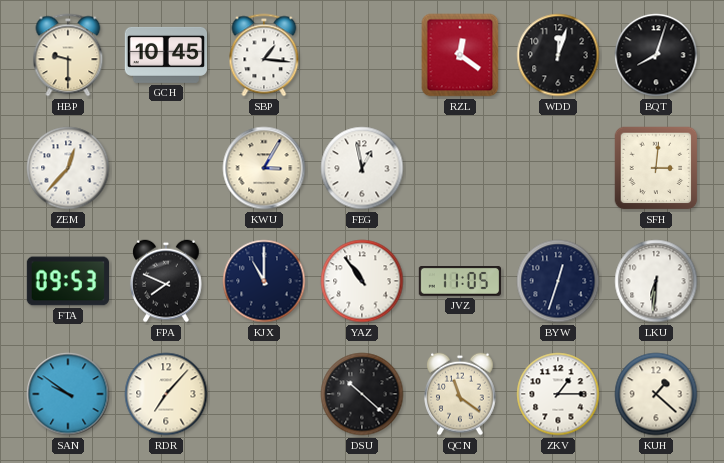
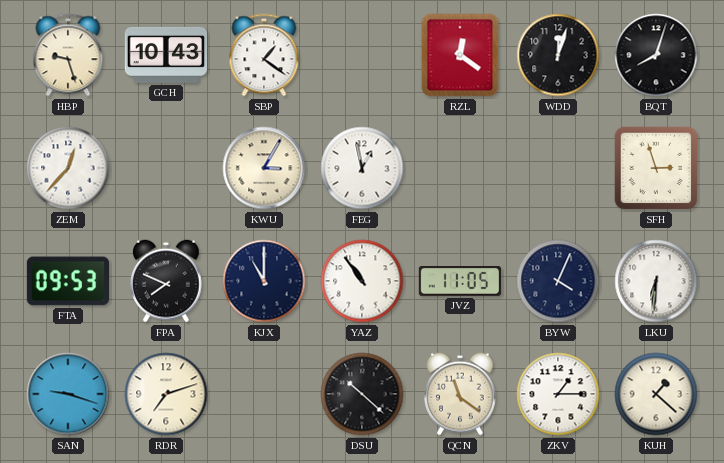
HBP: 9:30 -> 9:27 (68, 55)
GCH: 10:45 -> 10:43 (165, 55)
SBP: 1:16 -> 1:21 (264, 55)
SFH: 3:01 -> 2:57 (656, 168)
BYW: 12:33 -> 4:04 (558, 281)
SAN: 9:51 -> 9:18 (68, 394)
RDR: 7:07 -> 7:12 (166, 394)
